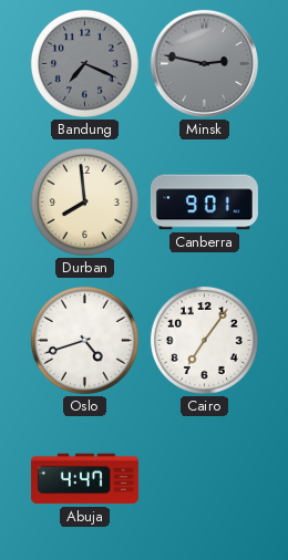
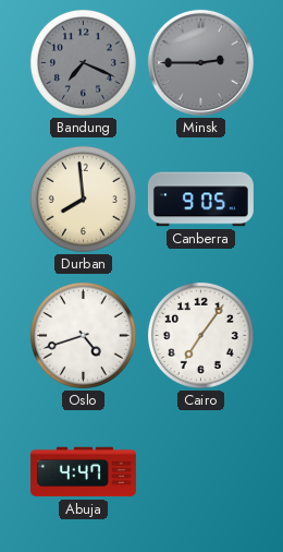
Minsk: 2:47 -> 2:45 (200, 62)
Canberra: 9:01 -> 9:05 (200, 200)
